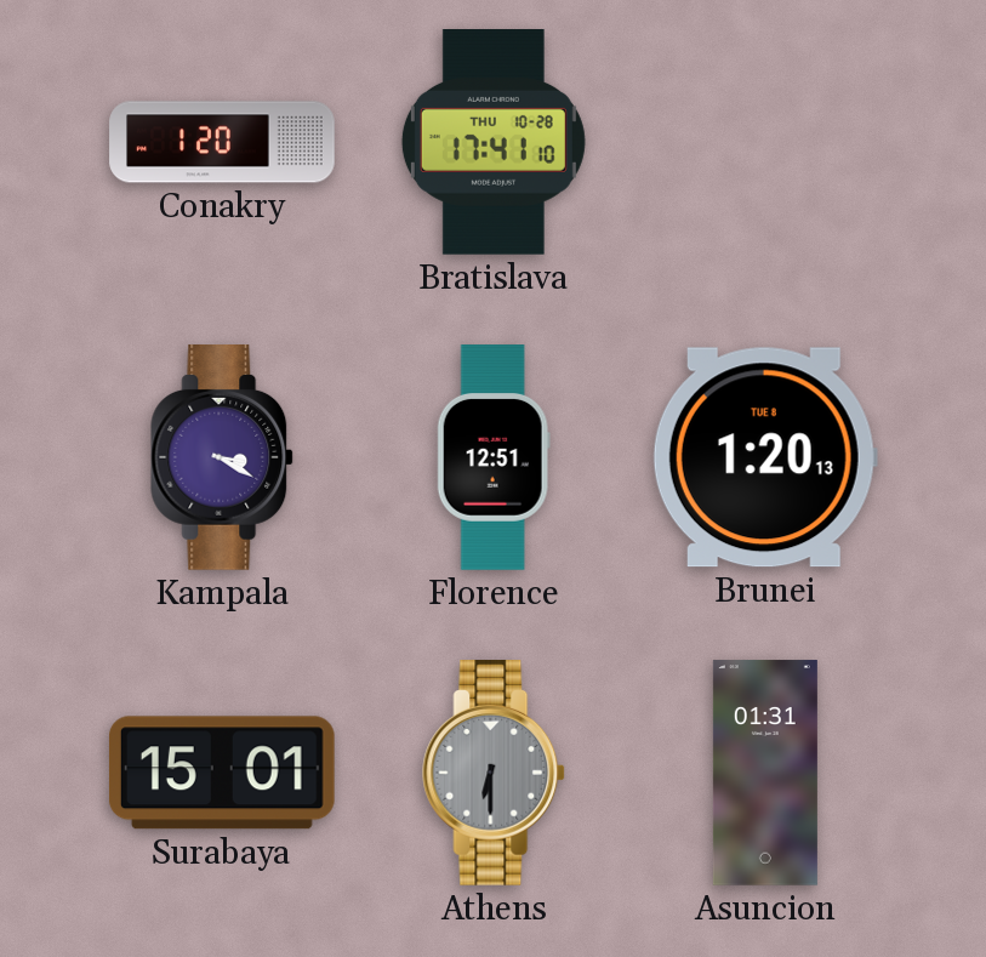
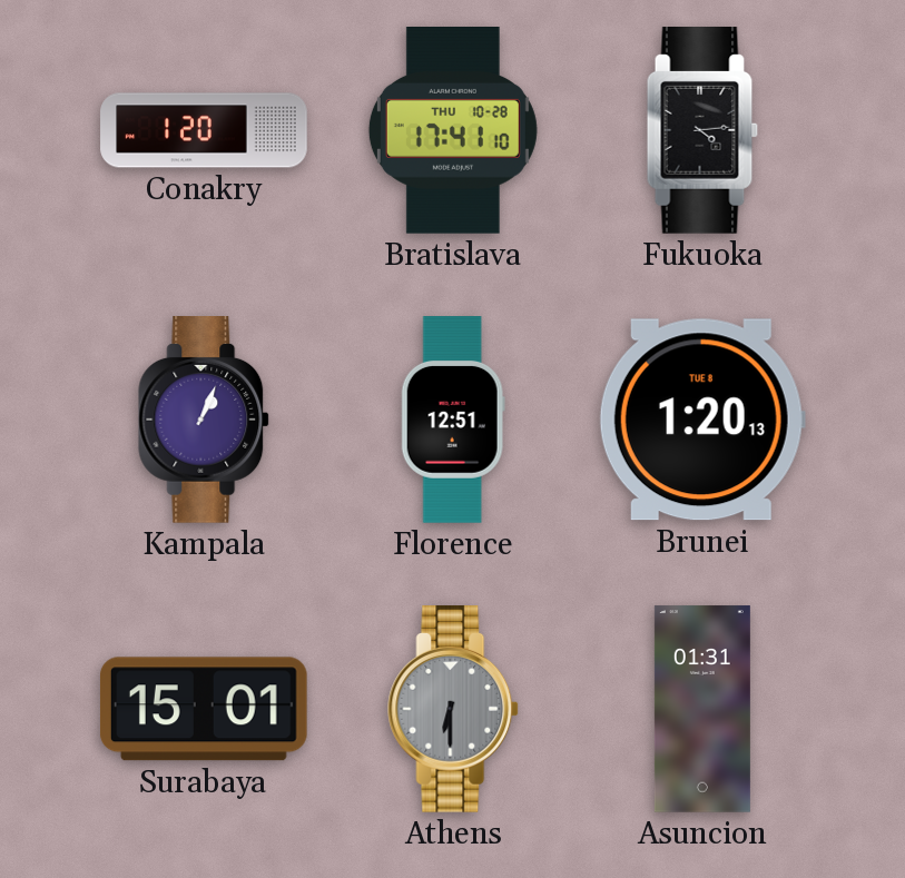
Fukuoka: none -> 4:14 (702, 131)
Kampala: 3:20 -> 1:04 (205, 421)
